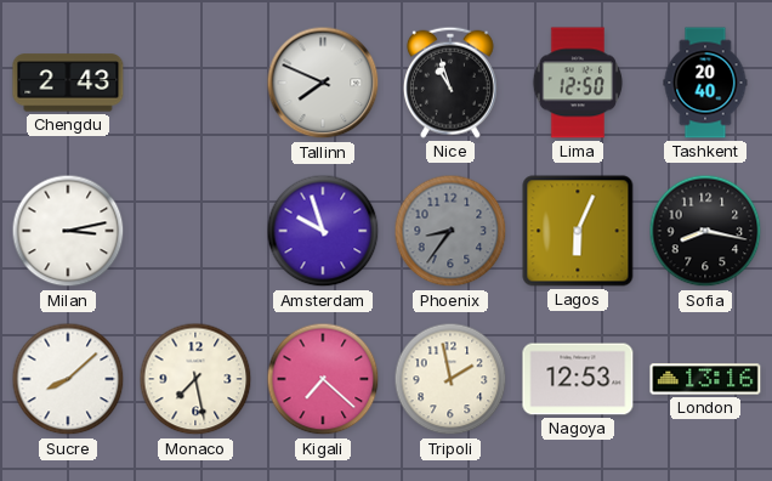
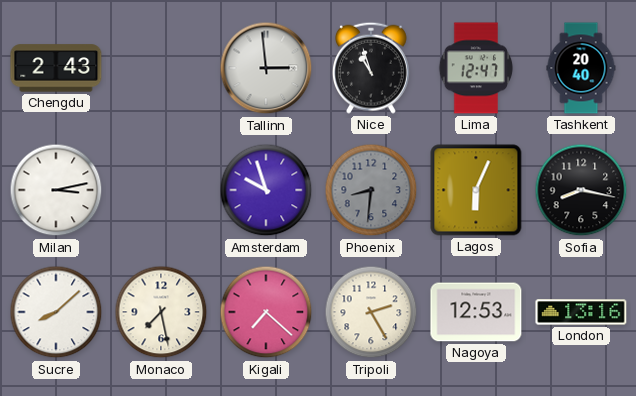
Tallinn: 7:49 -> 2:59 (266, 68)
Lima: 12:50 -> 12:47 (476, 68)
Phoenix: 8:36 -> 8:31 (371, 190)
Tripoli: 1:58 -> 2:25 (371, 312)
